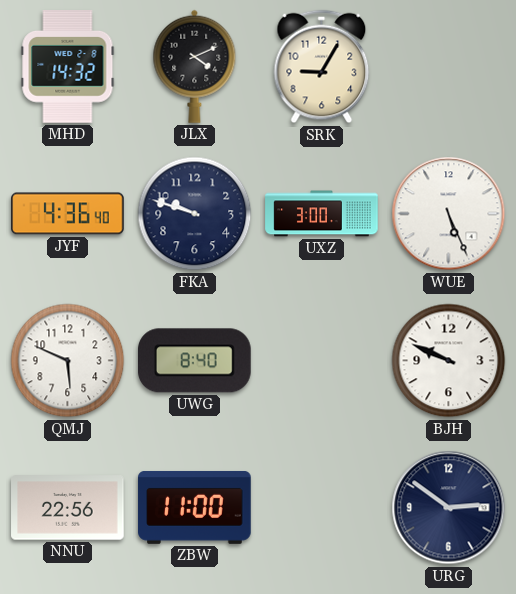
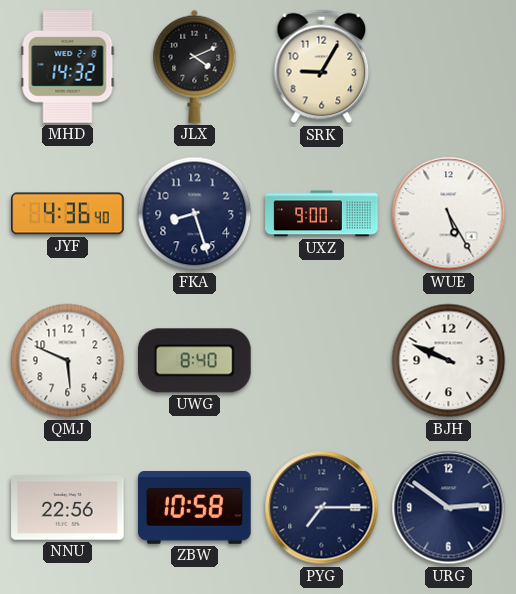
FKA: 9:48 -> 8:27 (195, 214)
UXZ: 3:00 -> 9:00 (322, 214)
WUE: 5:26 -> 5:25 (449, 214)
ZBW: 11:00 -> 10:58 (195, 507)
PYG: none -> 7:15 (322, 508)
